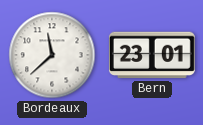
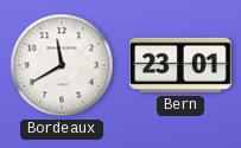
Bordeaux: 11:38 -> 11:40 (62, 65)
